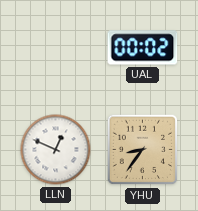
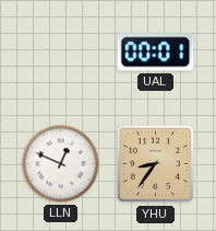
UAL: 00:02 -> 00:01 (156, 53)
